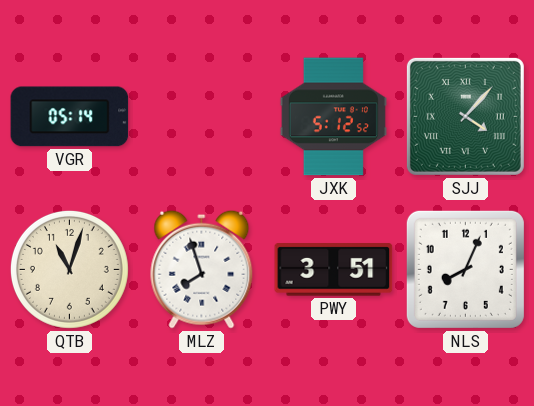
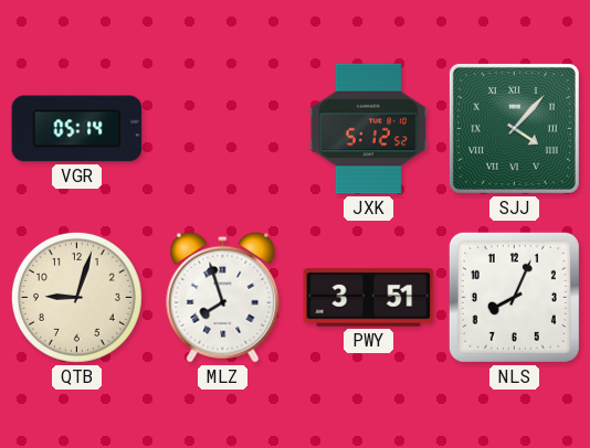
QTB: 11:03 -> 9:03 (76, 297)
